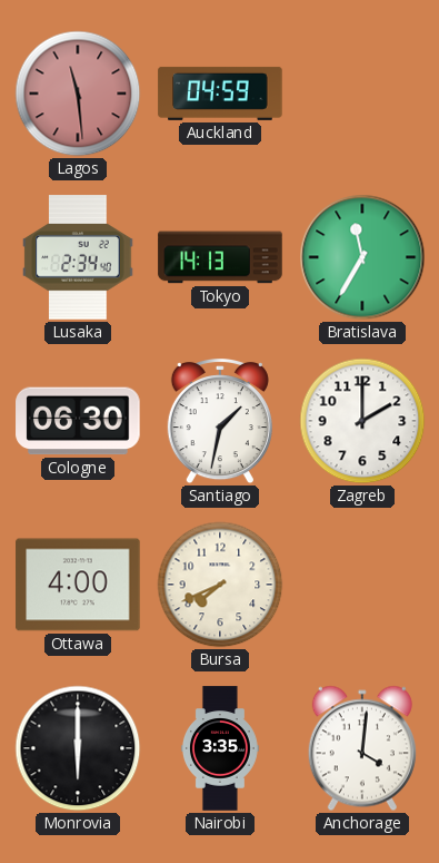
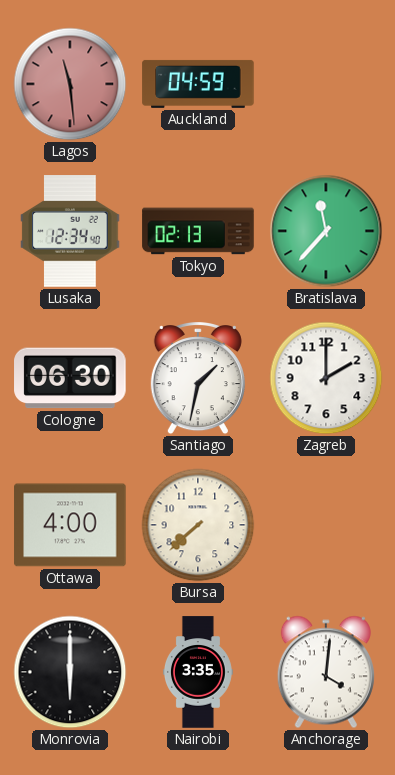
Lusaka: 2:34 -> 12:34 (70, 231)
Tokyo: 14:13 -> 02:13 (198, 231)
Bratislava: 11:35 -> 11:37 (326, 231)
Bursa: 7:41 -> 7:38 (198, 525)
